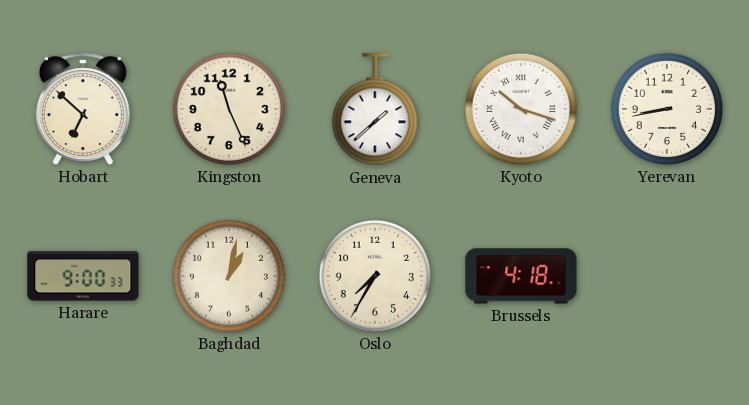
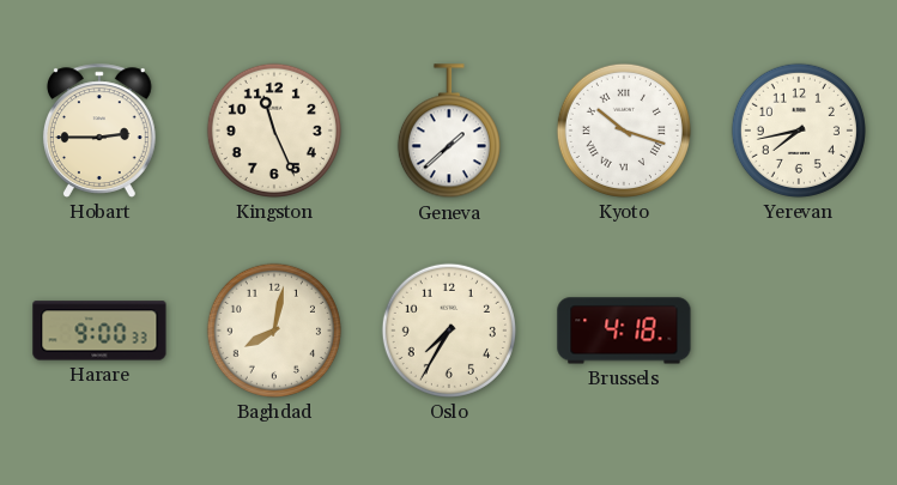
Hobart: 6:52 -> 2:45 (99, 131)
Yerevan: 8:43 -> 7:43 (799, 131)
Baghdad: 1:02 -> 8:02 (274, 331)
